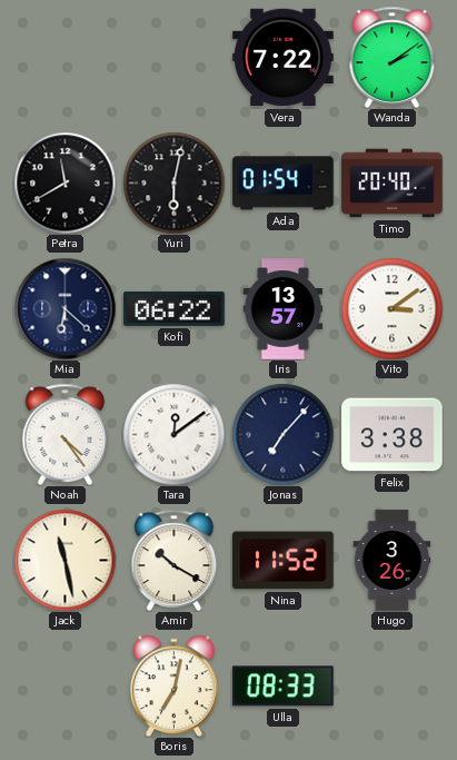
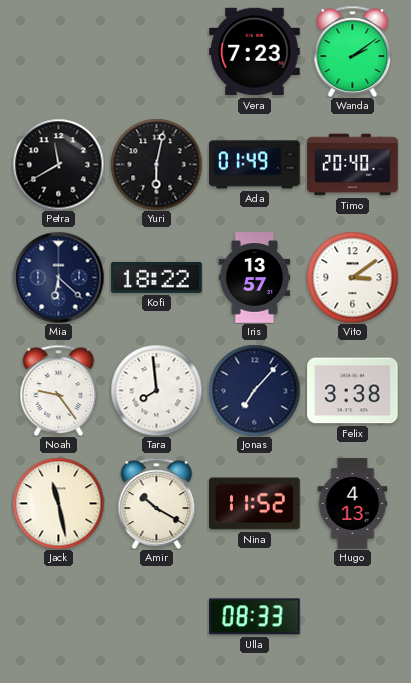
Vera: 7:22 -> 7:23 (255, 52)
Ada: 01:54 -> 01:49 (255, 165)
Kofi: 06:22 -> 18:22 (157, 277)
Noah: 4:24 -> 9:24 (59, 390)
Tara: 12:09 -> 7:59 (156, 390)
Hugo: 3:26 -> 4:13 (353, 504)
Boris: 7:02 -> none (173, 685)
